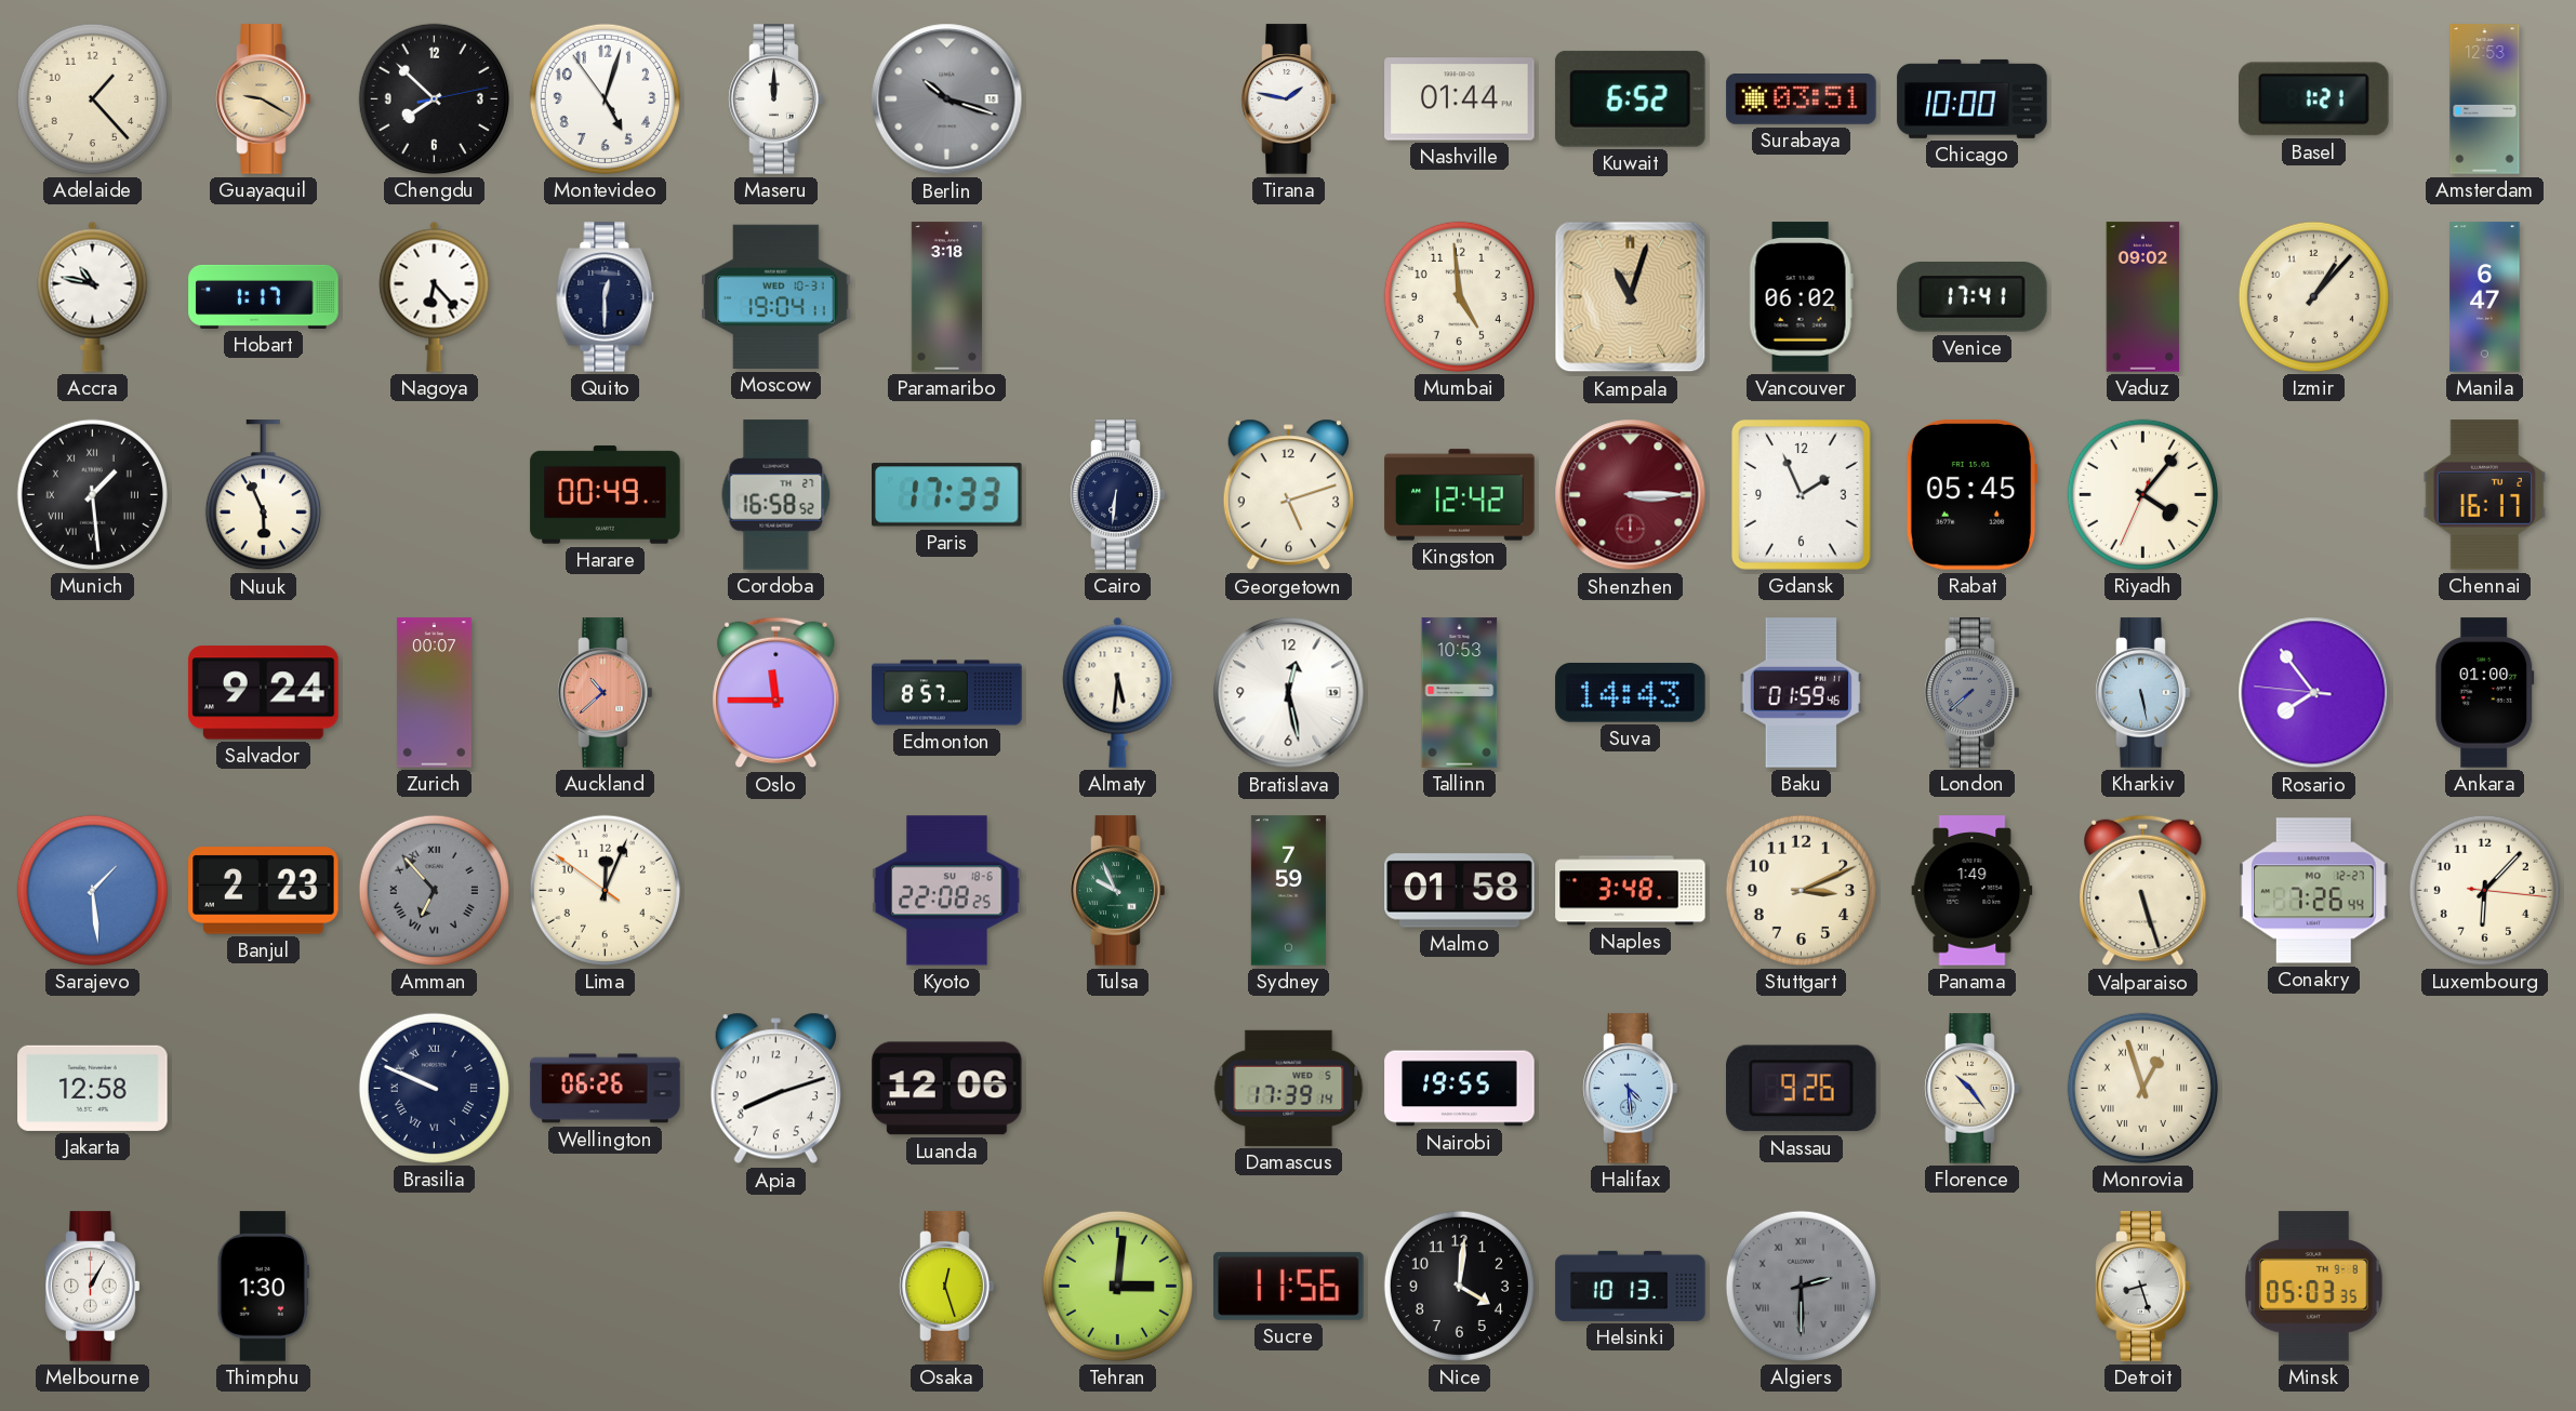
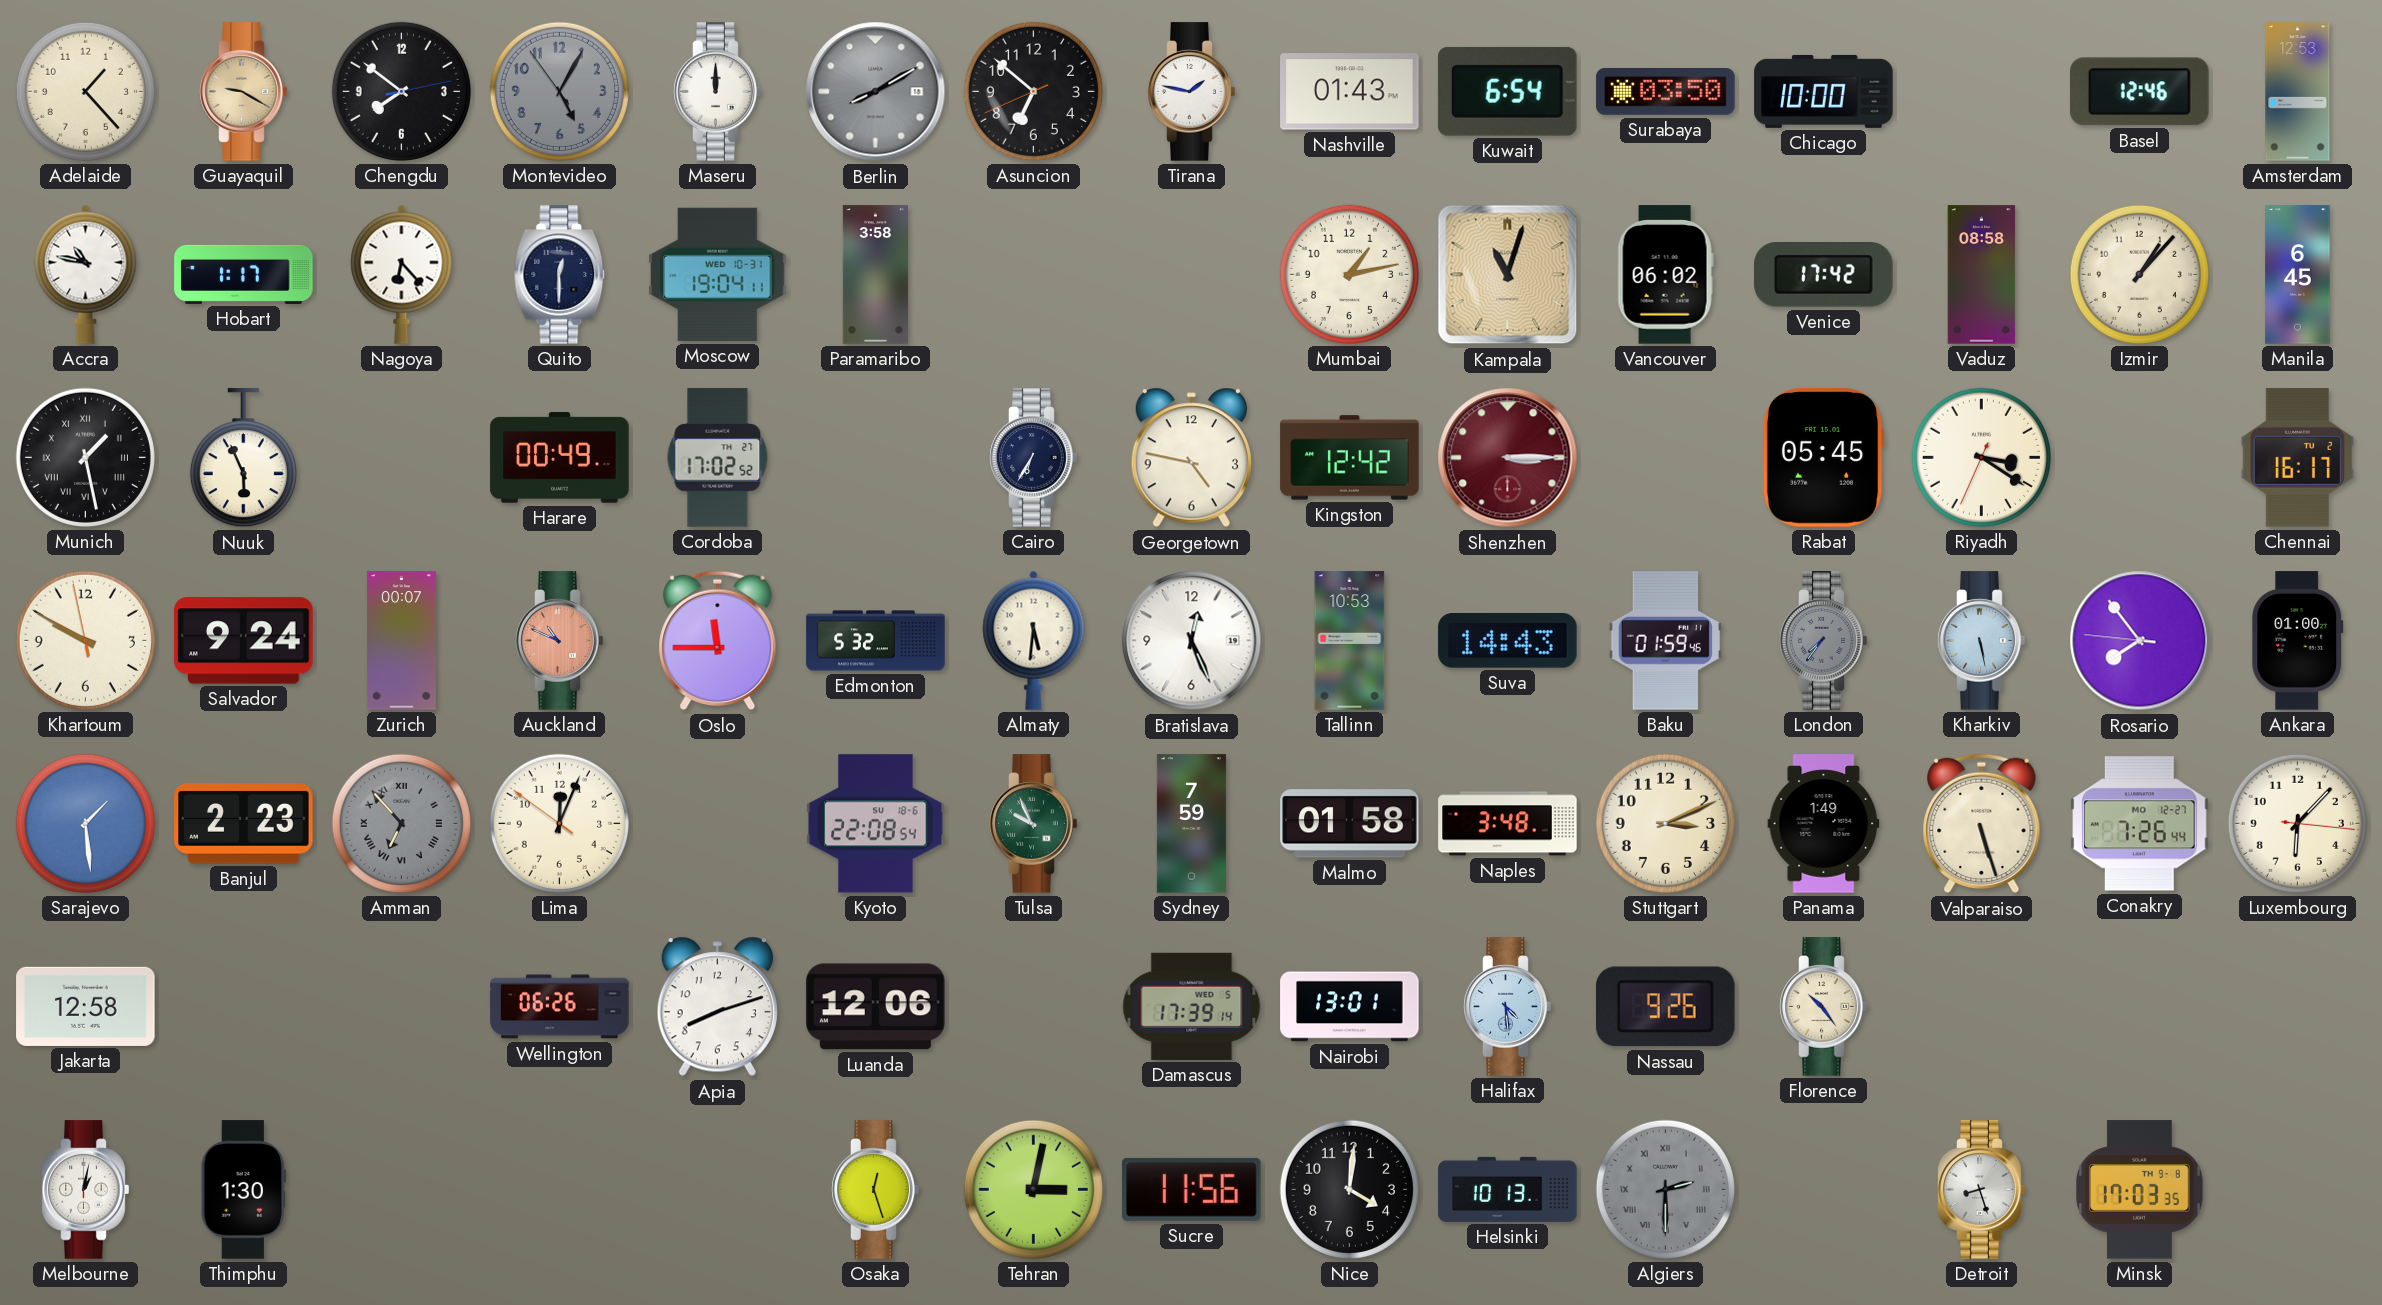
Chengdu: 7:52 -> 7:51 (401, 91)
Montevideo: 5:02 -> 5:04 (559, 91)
Montevideo dial: white -> grey (559, 91)
Berlin: 10:18 -> 8:10 (876, 92)
Asuncion: none -> 6:51 (1033, 91)
Nashville: 01:44 -> 01:43 (1350, 92)
Kuwait: 6:52 -> 6:54 (1507, 91)
Surabaya: 03:51 -> 03:50 (1666, 92)
Basel: 1:21 -> 12:46 (2140, 92)
Paramaribo: 3:18 -> 3:58 (875, 275)
Mumbai: 4:59 -> 1:13 (1349, 274)
Venice: 17:41 -> 17:42 (1824, 275)
Vaduz: 09:02 -> 08:58 (1982, 275)
Manila: 6:47 -> 6:45 (2298, 275)
Munich: 1:29 -> 1:28 (85, 457)
Cordoba: 16:58 -> 17:02 (718, 458)
Paris: 17:33 -> none (947, 495)
Cairo: 6:31 -> 6:35 (1034, 458)
Georgetown: 5:12 -> 4:47 (1191, 458)
Gdansk: 1:56 -> none (1802, 495)
Riyadh: 4:06 -> 3:20 (1981, 457)
Khartoum: none -> 9:49 (85, 640)
Auckland: 10:38 -> 10:49 (560, 641)
Edmonton: 8:57 -> 5:32 (876, 641)
Bratislava: 12:28 -> 12:26 (1192, 641)
London: 7:38 -> 7:36 (1824, 641)
Kyoto: 22:08:25 -> 22:08:54 (876, 824)
Brasilia: 9:49 -> none (434, 1088)
Nairobi: 19:55 -> 13:01 (1350, 1007)
Monrovia: 12:57 -> none (2142, 1088)
Melbourne: 1:05 -> 1:02 (86, 1190)
Tehran: 3:01 -> 3:02 (1033, 1189)
Minsk: 05:03 -> 17:03 (2140, 1190)
